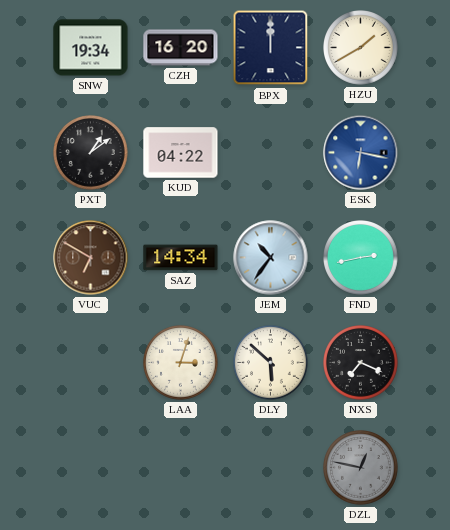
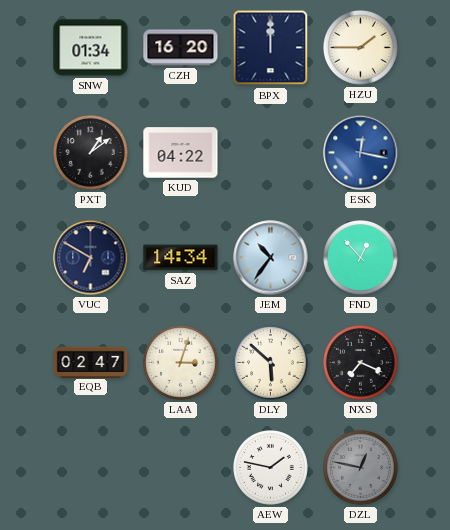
SNW: 19:34 -> 01:34 (91, 48)
HZU: 1:40 -> 1:45 (361, 48)
ESK: 6:17 -> 12:17 (361, 153)
VUC dial: brown -> navy (91, 258)
FND: 2:43 -> 12:53 (361, 258)
EQB: none -> 02:47 (91, 362)
AEW: none -> 1:47 (271, 468)
